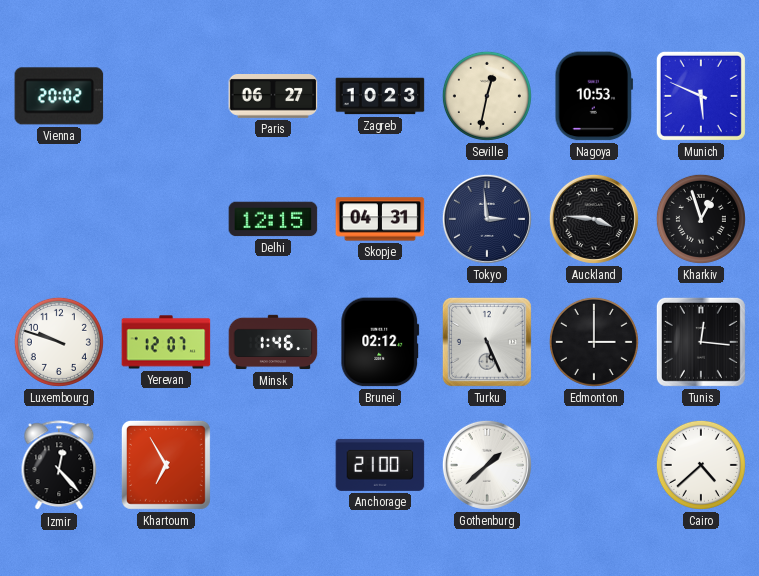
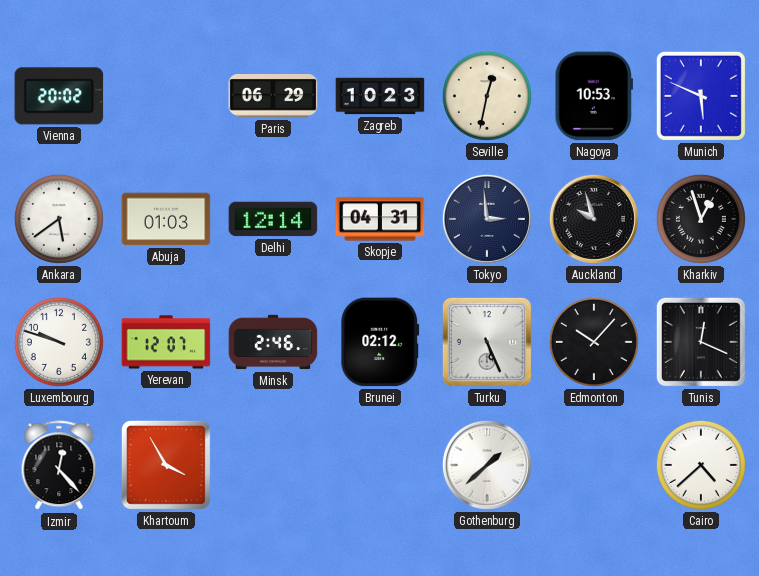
Paris: 06:27 -> 06:29 (273, 97)
Ankara: none -> 5:39 (59, 219)
Abuja: none -> 01:03 (166, 219)
Delhi: 12:15 -> 12:14 (273, 219)
Auckland: 3:46 -> 9:57 (594, 219)
Minsk: 1:46 -> 2:46 (273, 342)
Edmonton: 3:00 -> 10:07 (594, 342)
Tunis: 12:16 -> 12:19 (701, 342)
Khartoum: 6:55 -> 3:55 (166, 465)
Anchorage: 21:00 -> none (380, 465)
